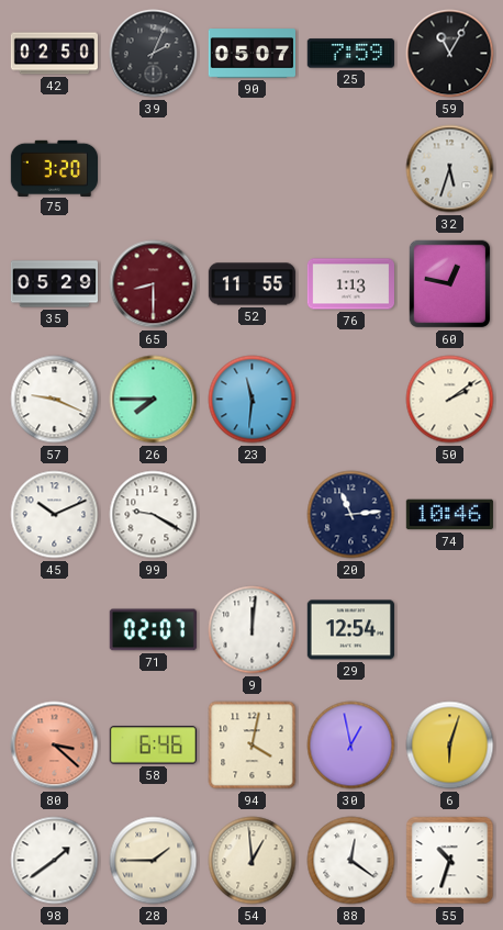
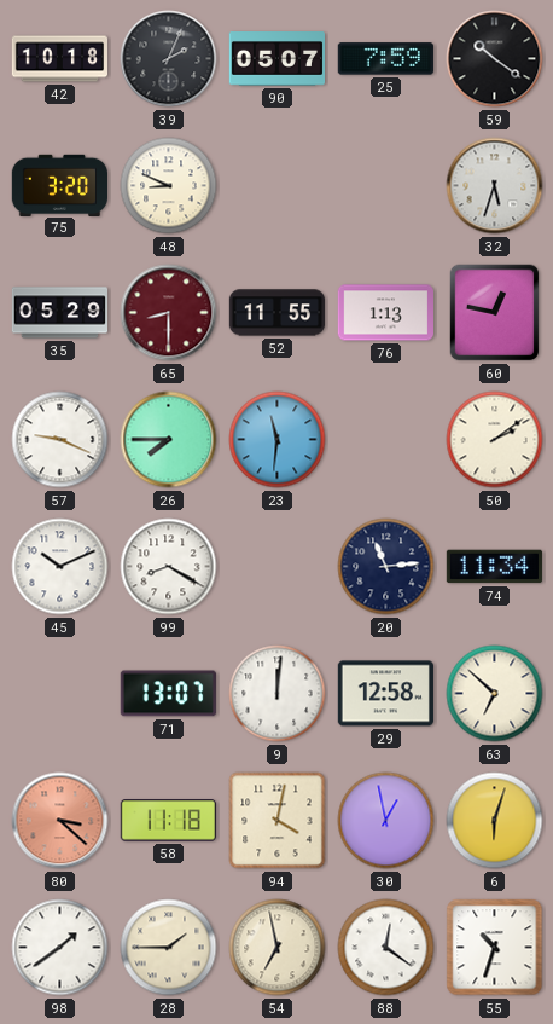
42: 02:50 -> 10:18 (59, 59)
59: 11:05 -> 10:21 (495, 59)
48: none -> 8:49 (169, 186)
99: 9:20 -> 8:20 (169, 567)
74: 10:46 -> 11:34 (494, 567)
71: 02:07 -> 13:07 (168, 694)
29: 12:54 -> 12:58 (385, 694)
63: none -> 6:52 (495, 694)
58: 6:46 -> 11:18 (168, 821)
54: 12:59 -> 6:58 (278, 948)
